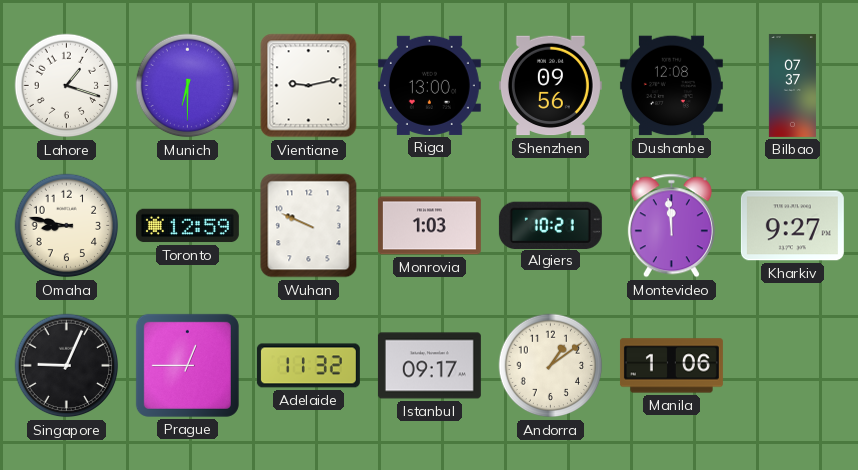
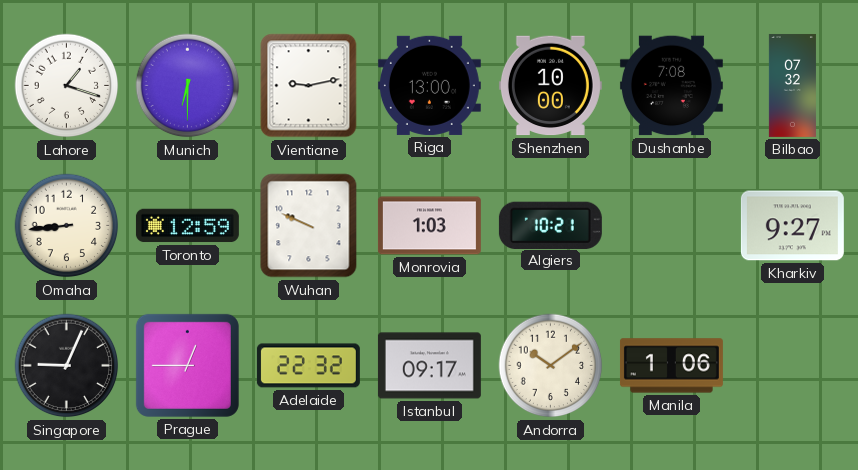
Shenzhen: 09:56 -> 10:00 (550, 86)
Dushanbe: 12:08 -> 7:08 (671, 86)
Bilbao: 07:37 -> 07:32 (792, 85)
Omaha: 8:47 -> 8:44 (67, 226)
Montevideo: 11:59 -> none (671, 226)
Adelaide: 11:32 -> 22:32 (308, 366)
Andorra: 1:09 -> 10:09 (551, 366)
